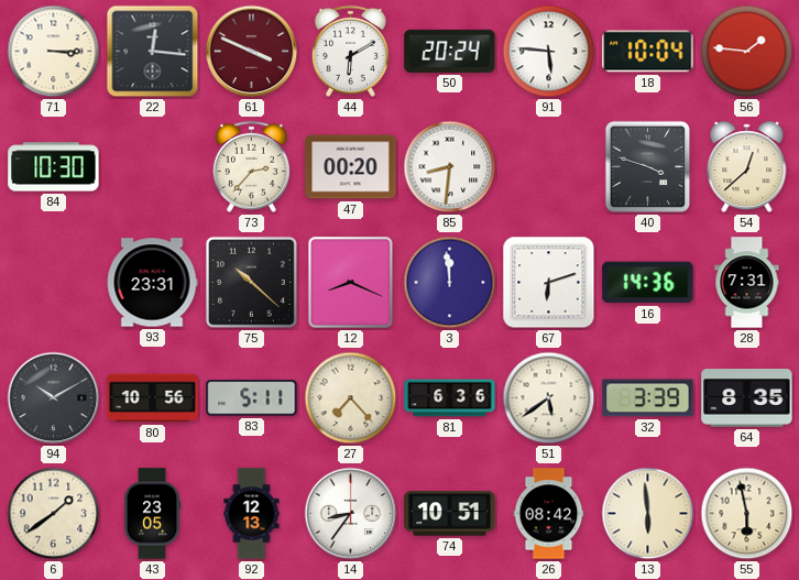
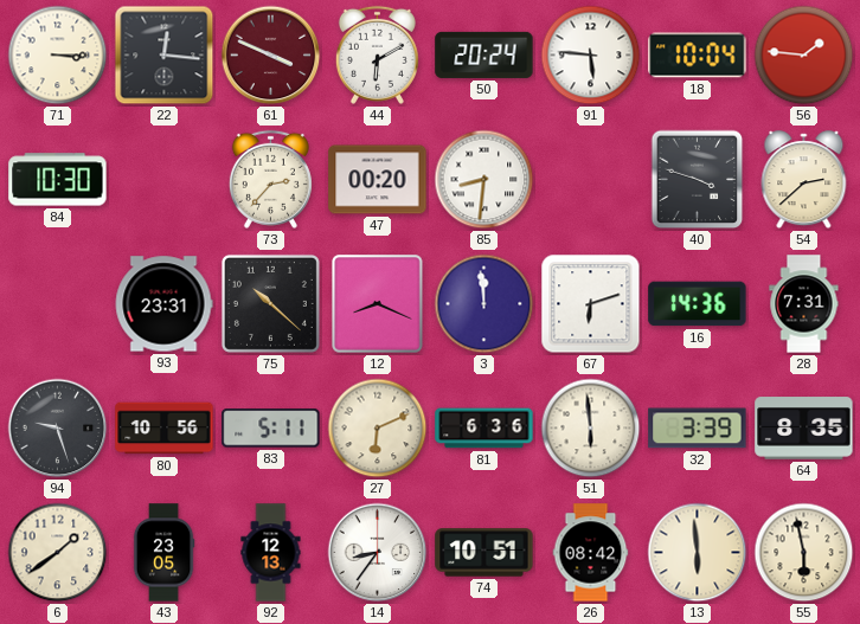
54: 12:38 -> 2:38 (804, 180)
94: 10:10 -> 9:27 (58, 429)
27: 7:23 -> 6:11 (378, 429)
51: 5:39 -> 5:59 (591, 429)
